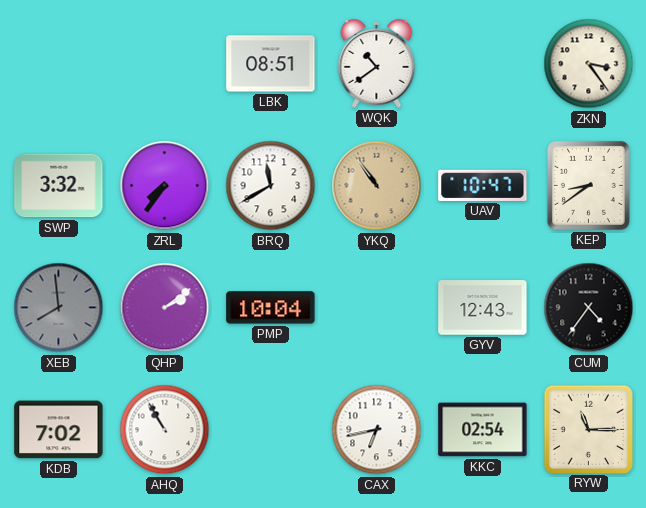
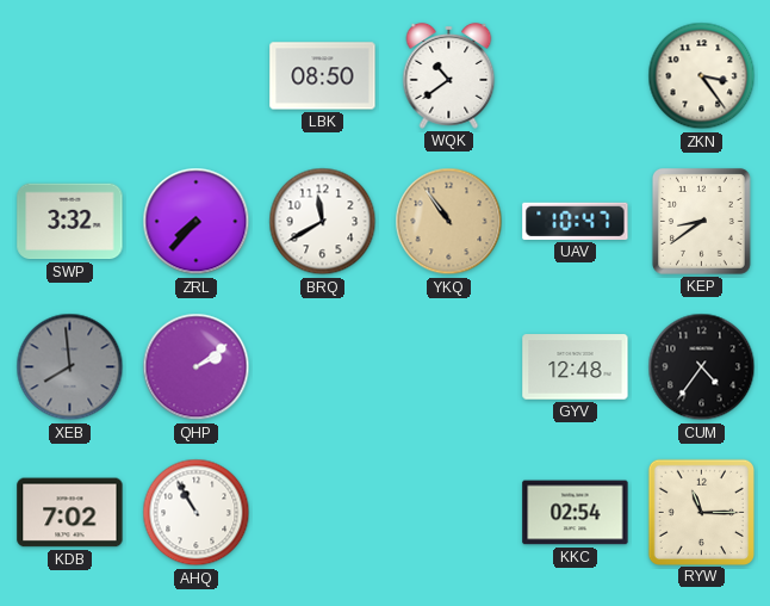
LBK: 08:51 -> 08:50 (323, 76)
ZRL: 7:36 -> 7:37 (197, 222)
PMP: 10:04 -> none (271, 308)
GYV: 12:43 -> 12:48 (576, 367)
CAX: 6:43 -> none (377, 430)
